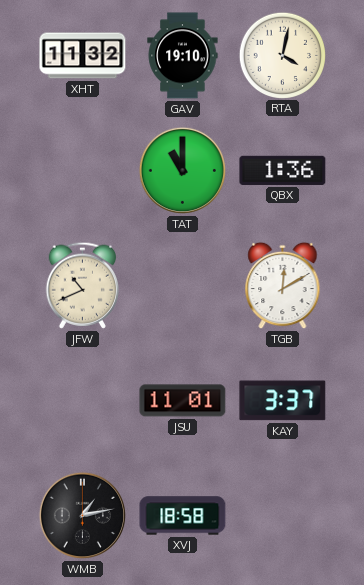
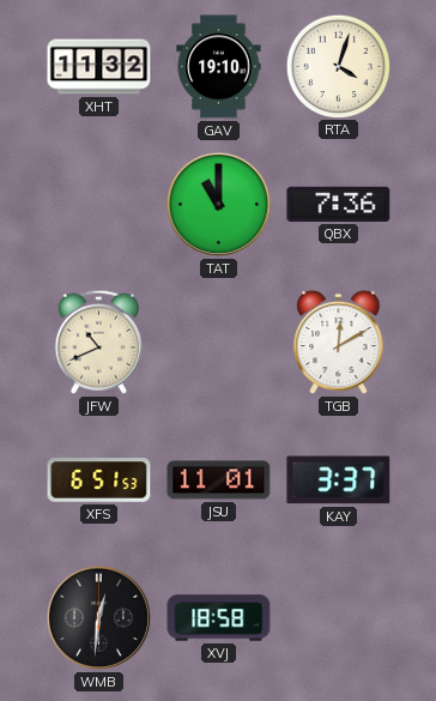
RTA: 4:02 -> 4:03 (338, 66)
QBX: 1:36 -> 7:36 (339, 204)
XFS: none -> 6:51 (99, 481)
WMB: 1:13 -> 12:31 (98, 617)
